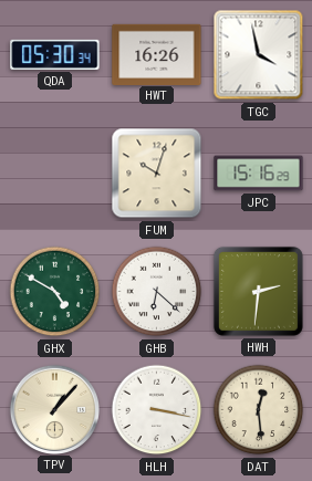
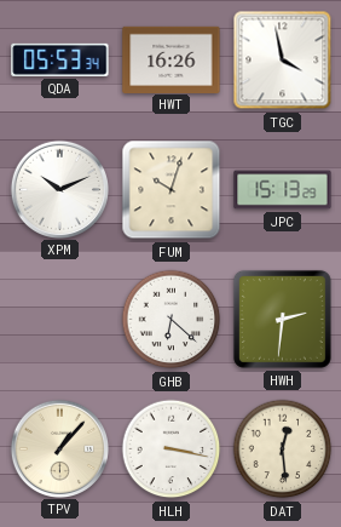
QDA: 05:30 -> 05:53 (60, 59)
XPM: none -> 10:11 (59, 189)
JPC: 15:16 -> 15:13 (283, 190)
GHX: 4:50 -> none (55, 292)
